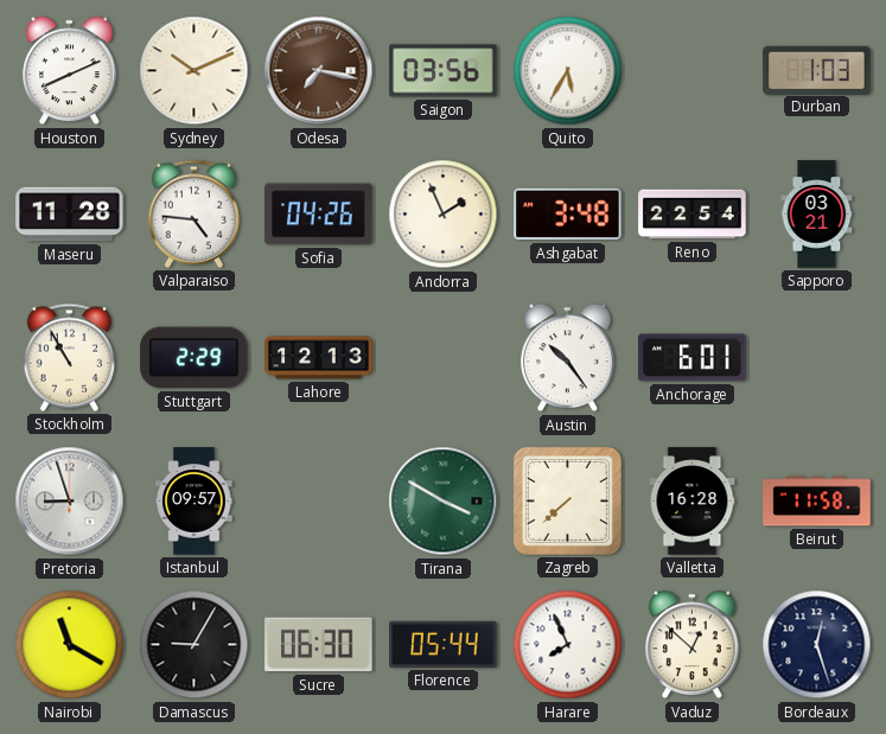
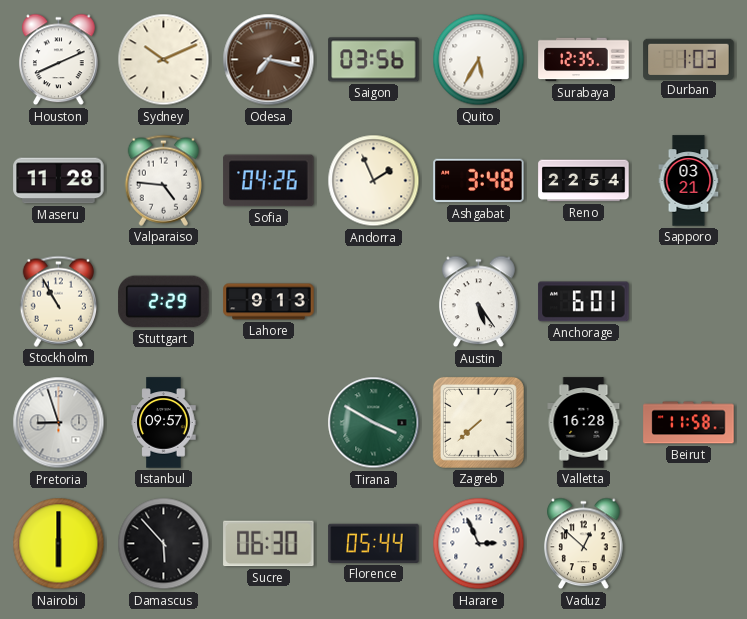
Surabaya: none -> 12:35 (584, 60)
Lahore: 12:13 -> 9:13 (269, 302)
Austin: 10:24 -> 5:24 (479, 302)
Nairobi: 11:20 -> 6:00 (59, 544)
Damascus: 9:05 -> 5:53 (164, 544)
Harare: 7:56 -> 2:56 (479, 544)
Bordeaux: 12:27 -> none (817, 645)
